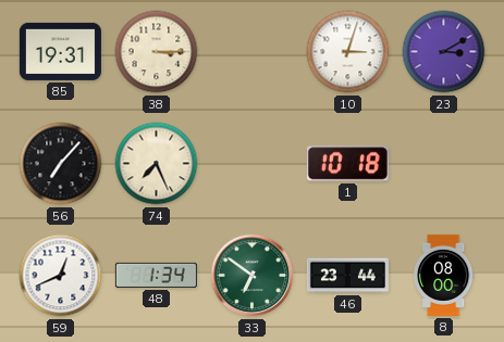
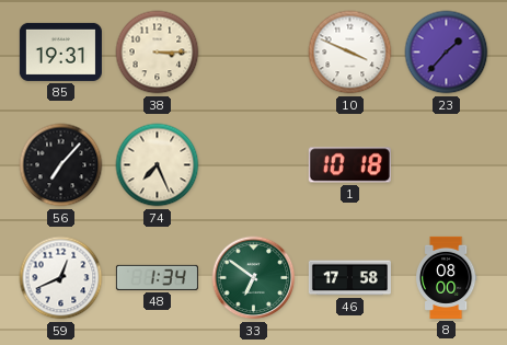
10: 3:03 -> 3:49 (350, 53)
23: 3:10 -> 1:37 (447, 53)
46: 23:44 -> 17:58 (349, 278)
